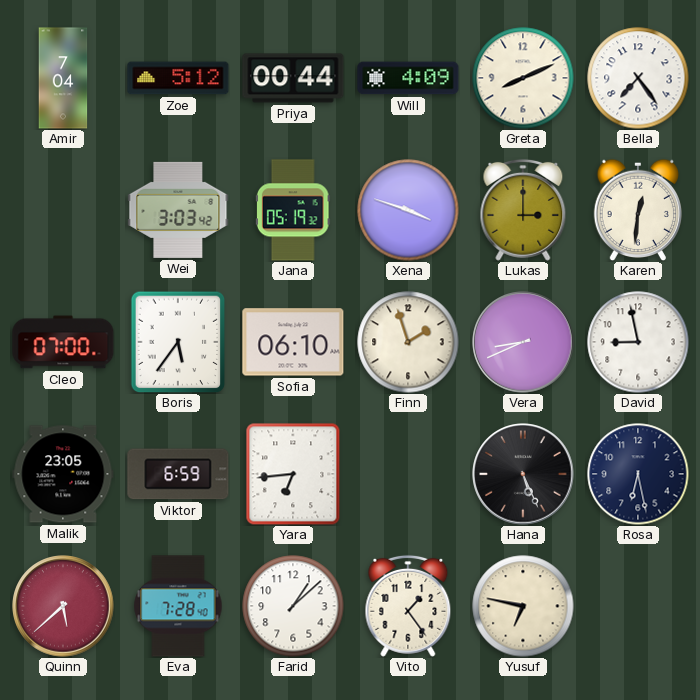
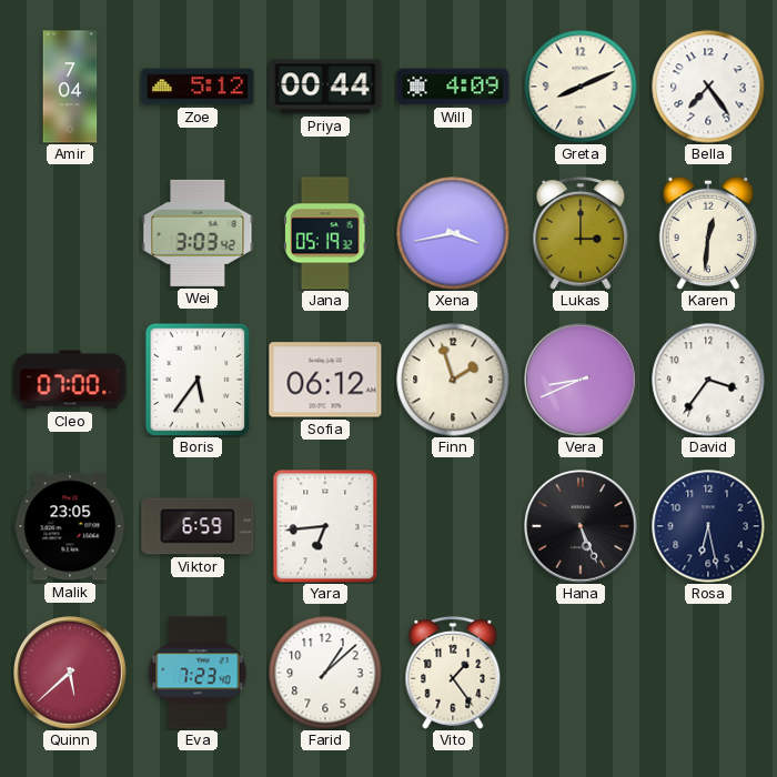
Xena: 3:48 -> 3:43 (453, 233)
Sofia: 06:10 -> 06:12 (325, 380)
David: 8:58 -> 3:36 (708, 380)
Eva: 7:28 -> 7:23 (198, 673)
Yusuf: 6:47 -> none (523, 606)
